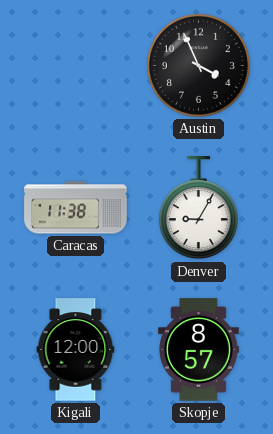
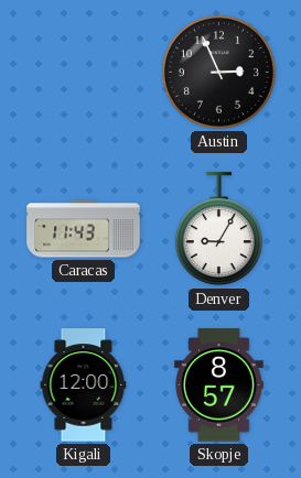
Austin: 3:56 -> 2:56 (218, 72)
Caracas: 11:38 -> 11:43 (84, 229)
